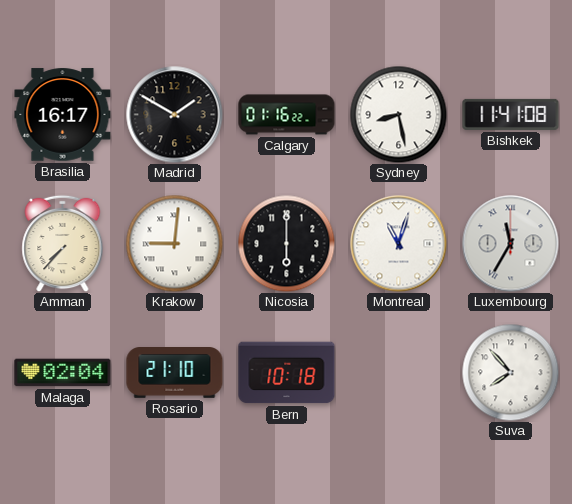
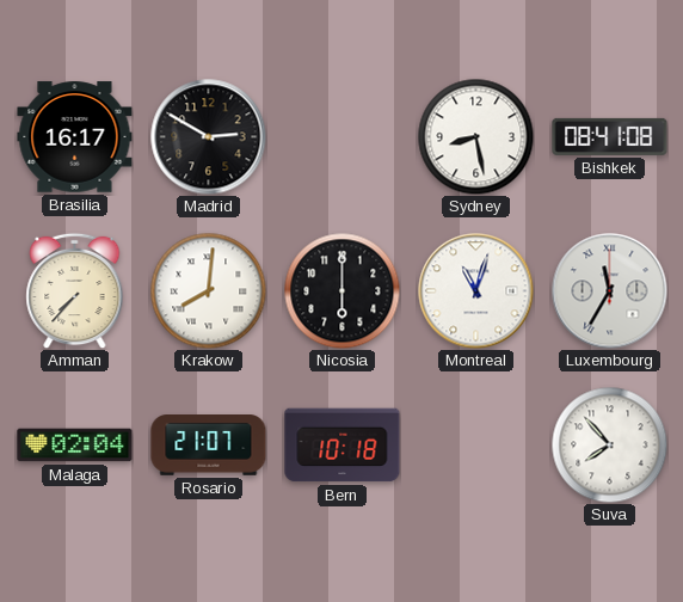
Madrid: 1:50 -> 2:50 (209, 137)
Calgary: 01:16 -> none (287, 115)
Bishkek: 11:41 -> 08:41 (610, 136)
Krakow: 9:01 -> 8:01 (208, 290)
Rosario: 21:10 -> 21:07 (209, 446)
